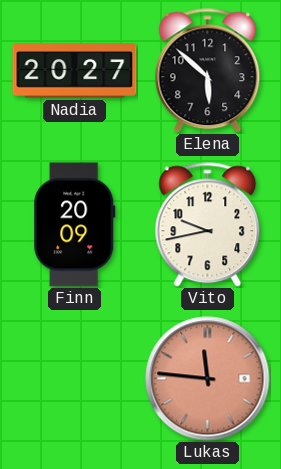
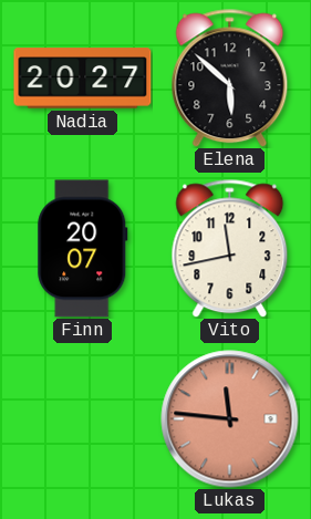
Finn: 20:09 -> 20:07 (83, 249)
Vito: 9:43 -> 11:43 (230, 249)
